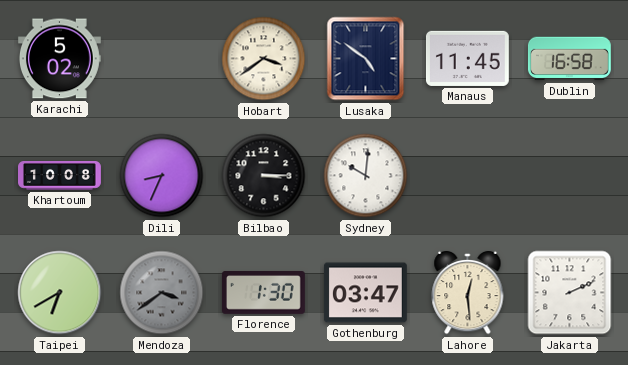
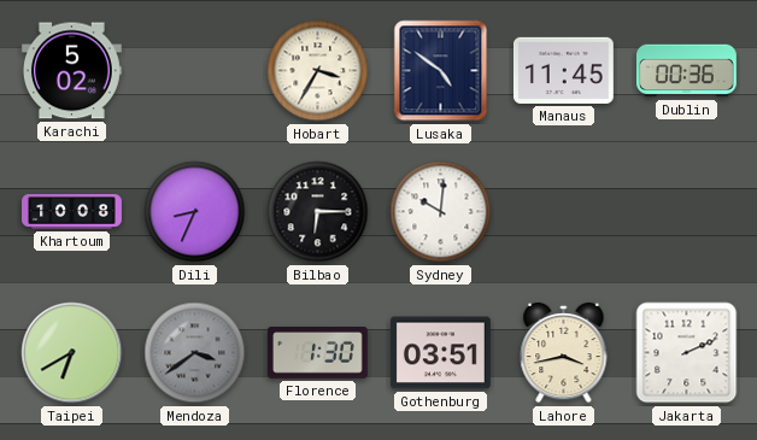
Hobart: 3:39 -> 3:35 (318, 71)
Dublin: 16:58 -> 00:36 (686, 71)
Bilbao: 3:15 -> 6:15 (318, 212)
Gothenburg: 03:47 -> 03:51 (440, 353)
Lahore: 12:29 -> 3:43 (564, 353)
